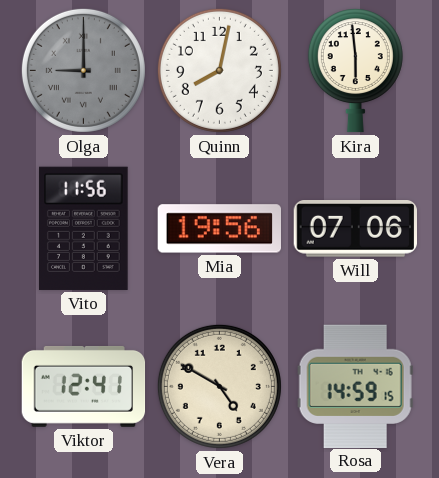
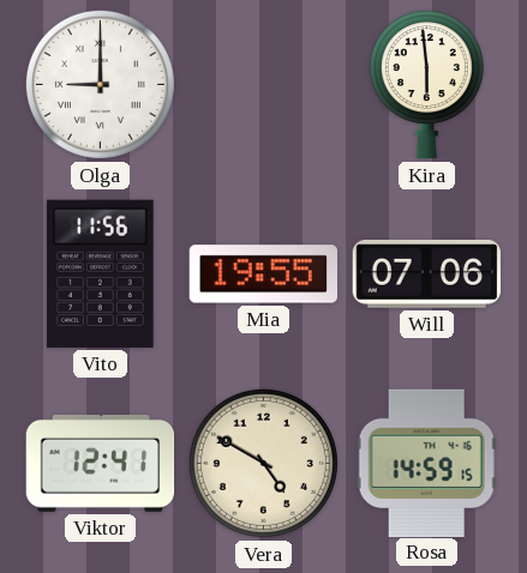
Olga dial: grey -> white (100, 84)
Quinn: 8:02 -> none (219, 70)
Mia: 19:56 -> 19:55 (263, 275)
